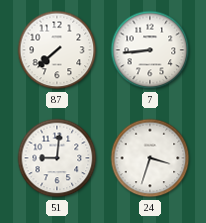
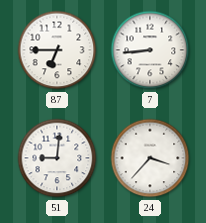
87: 7:38 -> 6:45 (57, 50)
24: 3:33 -> 3:37 (150, 158)
